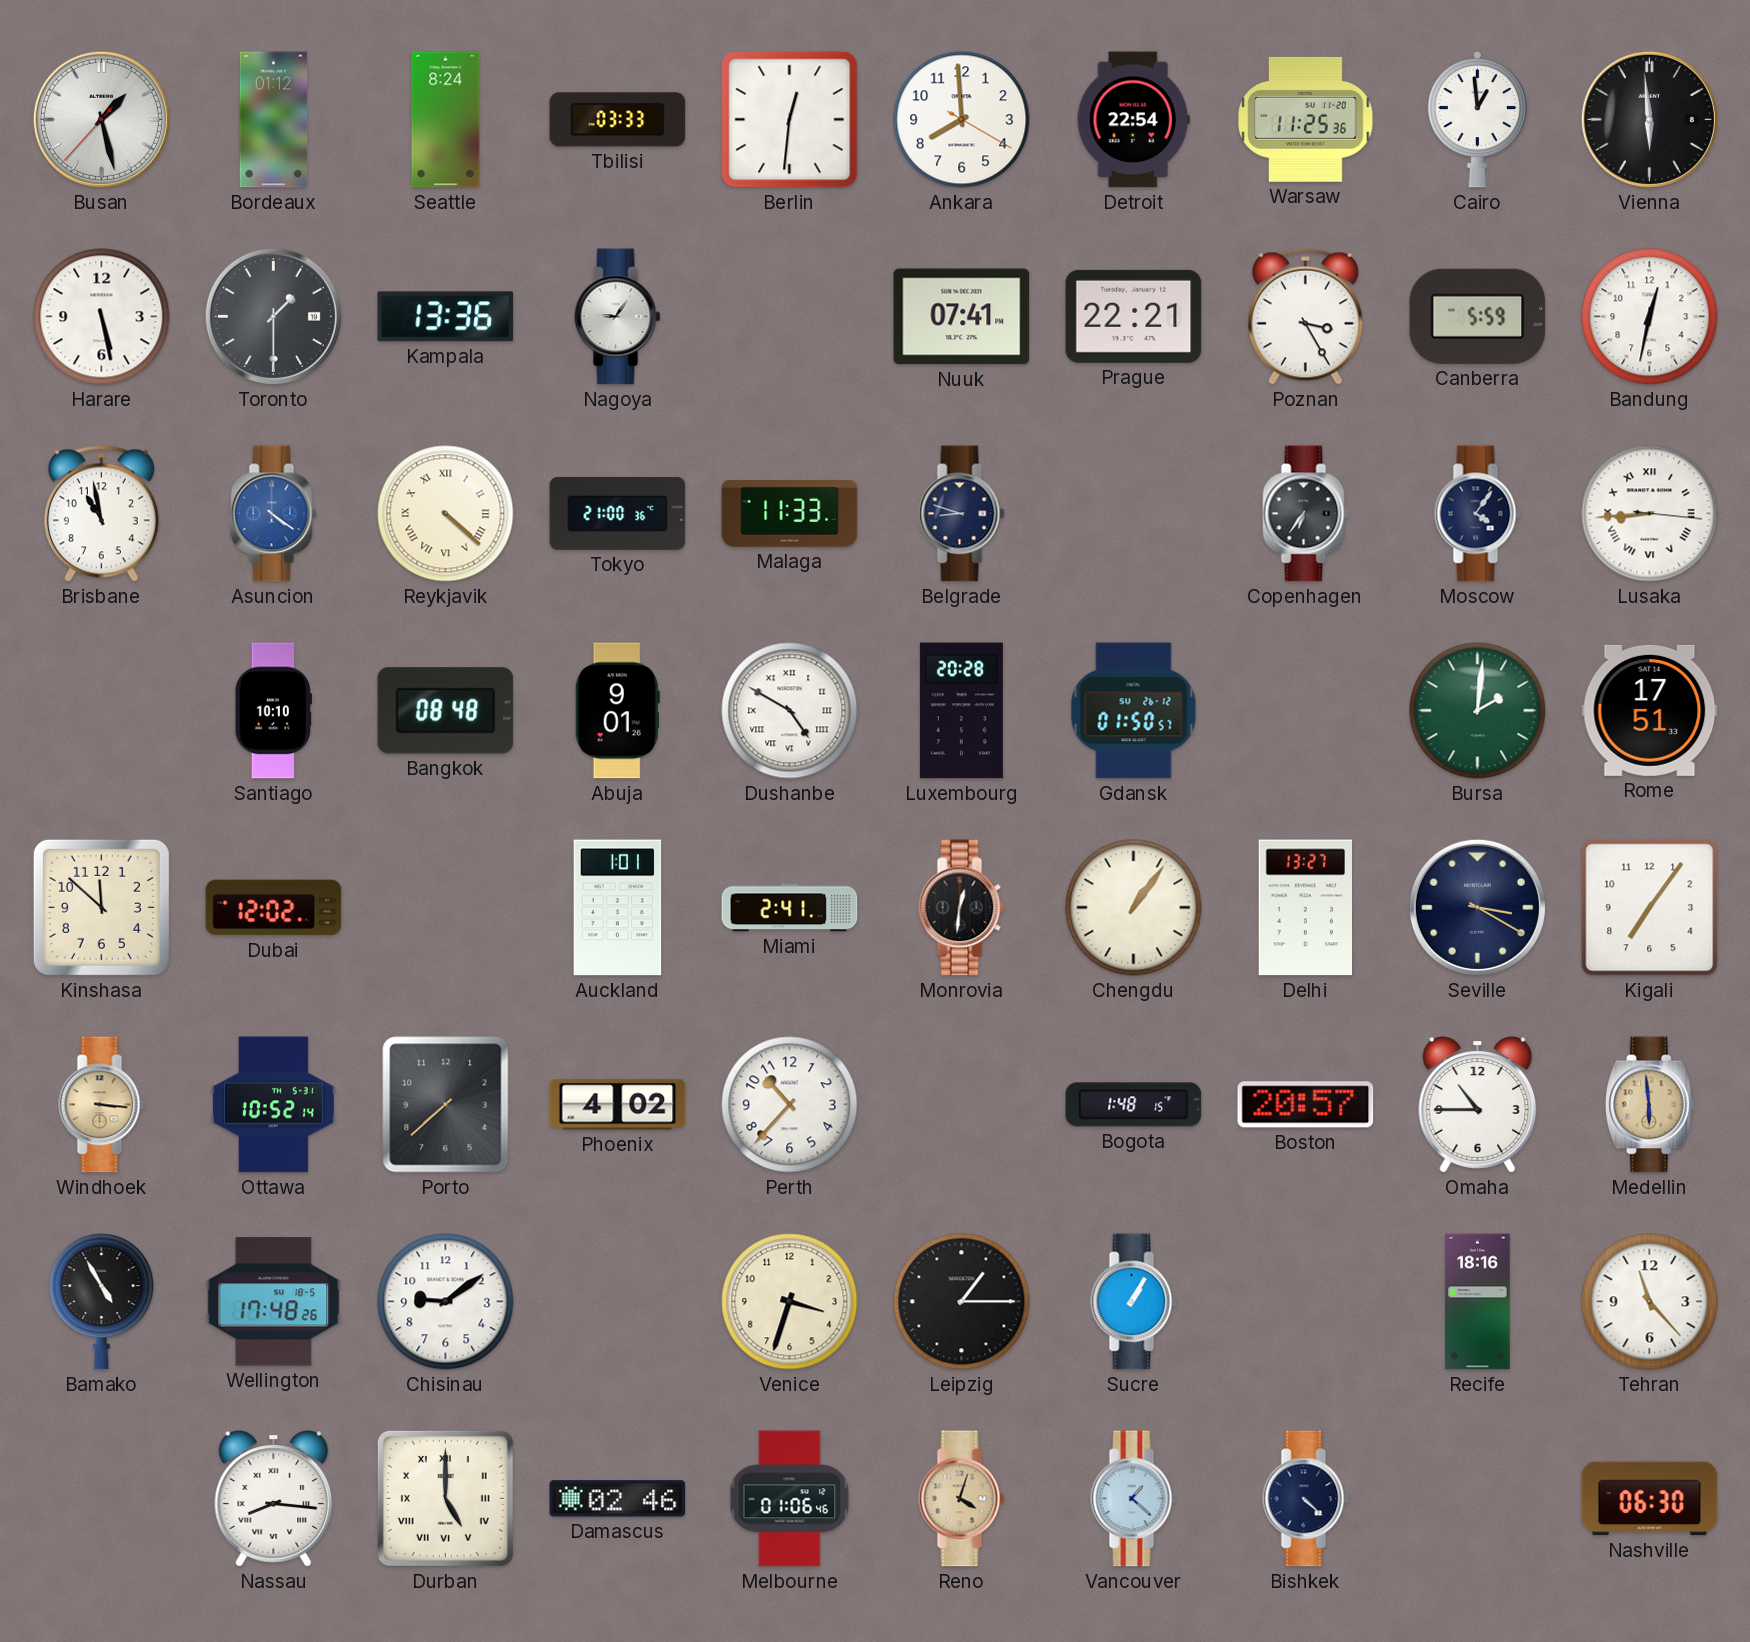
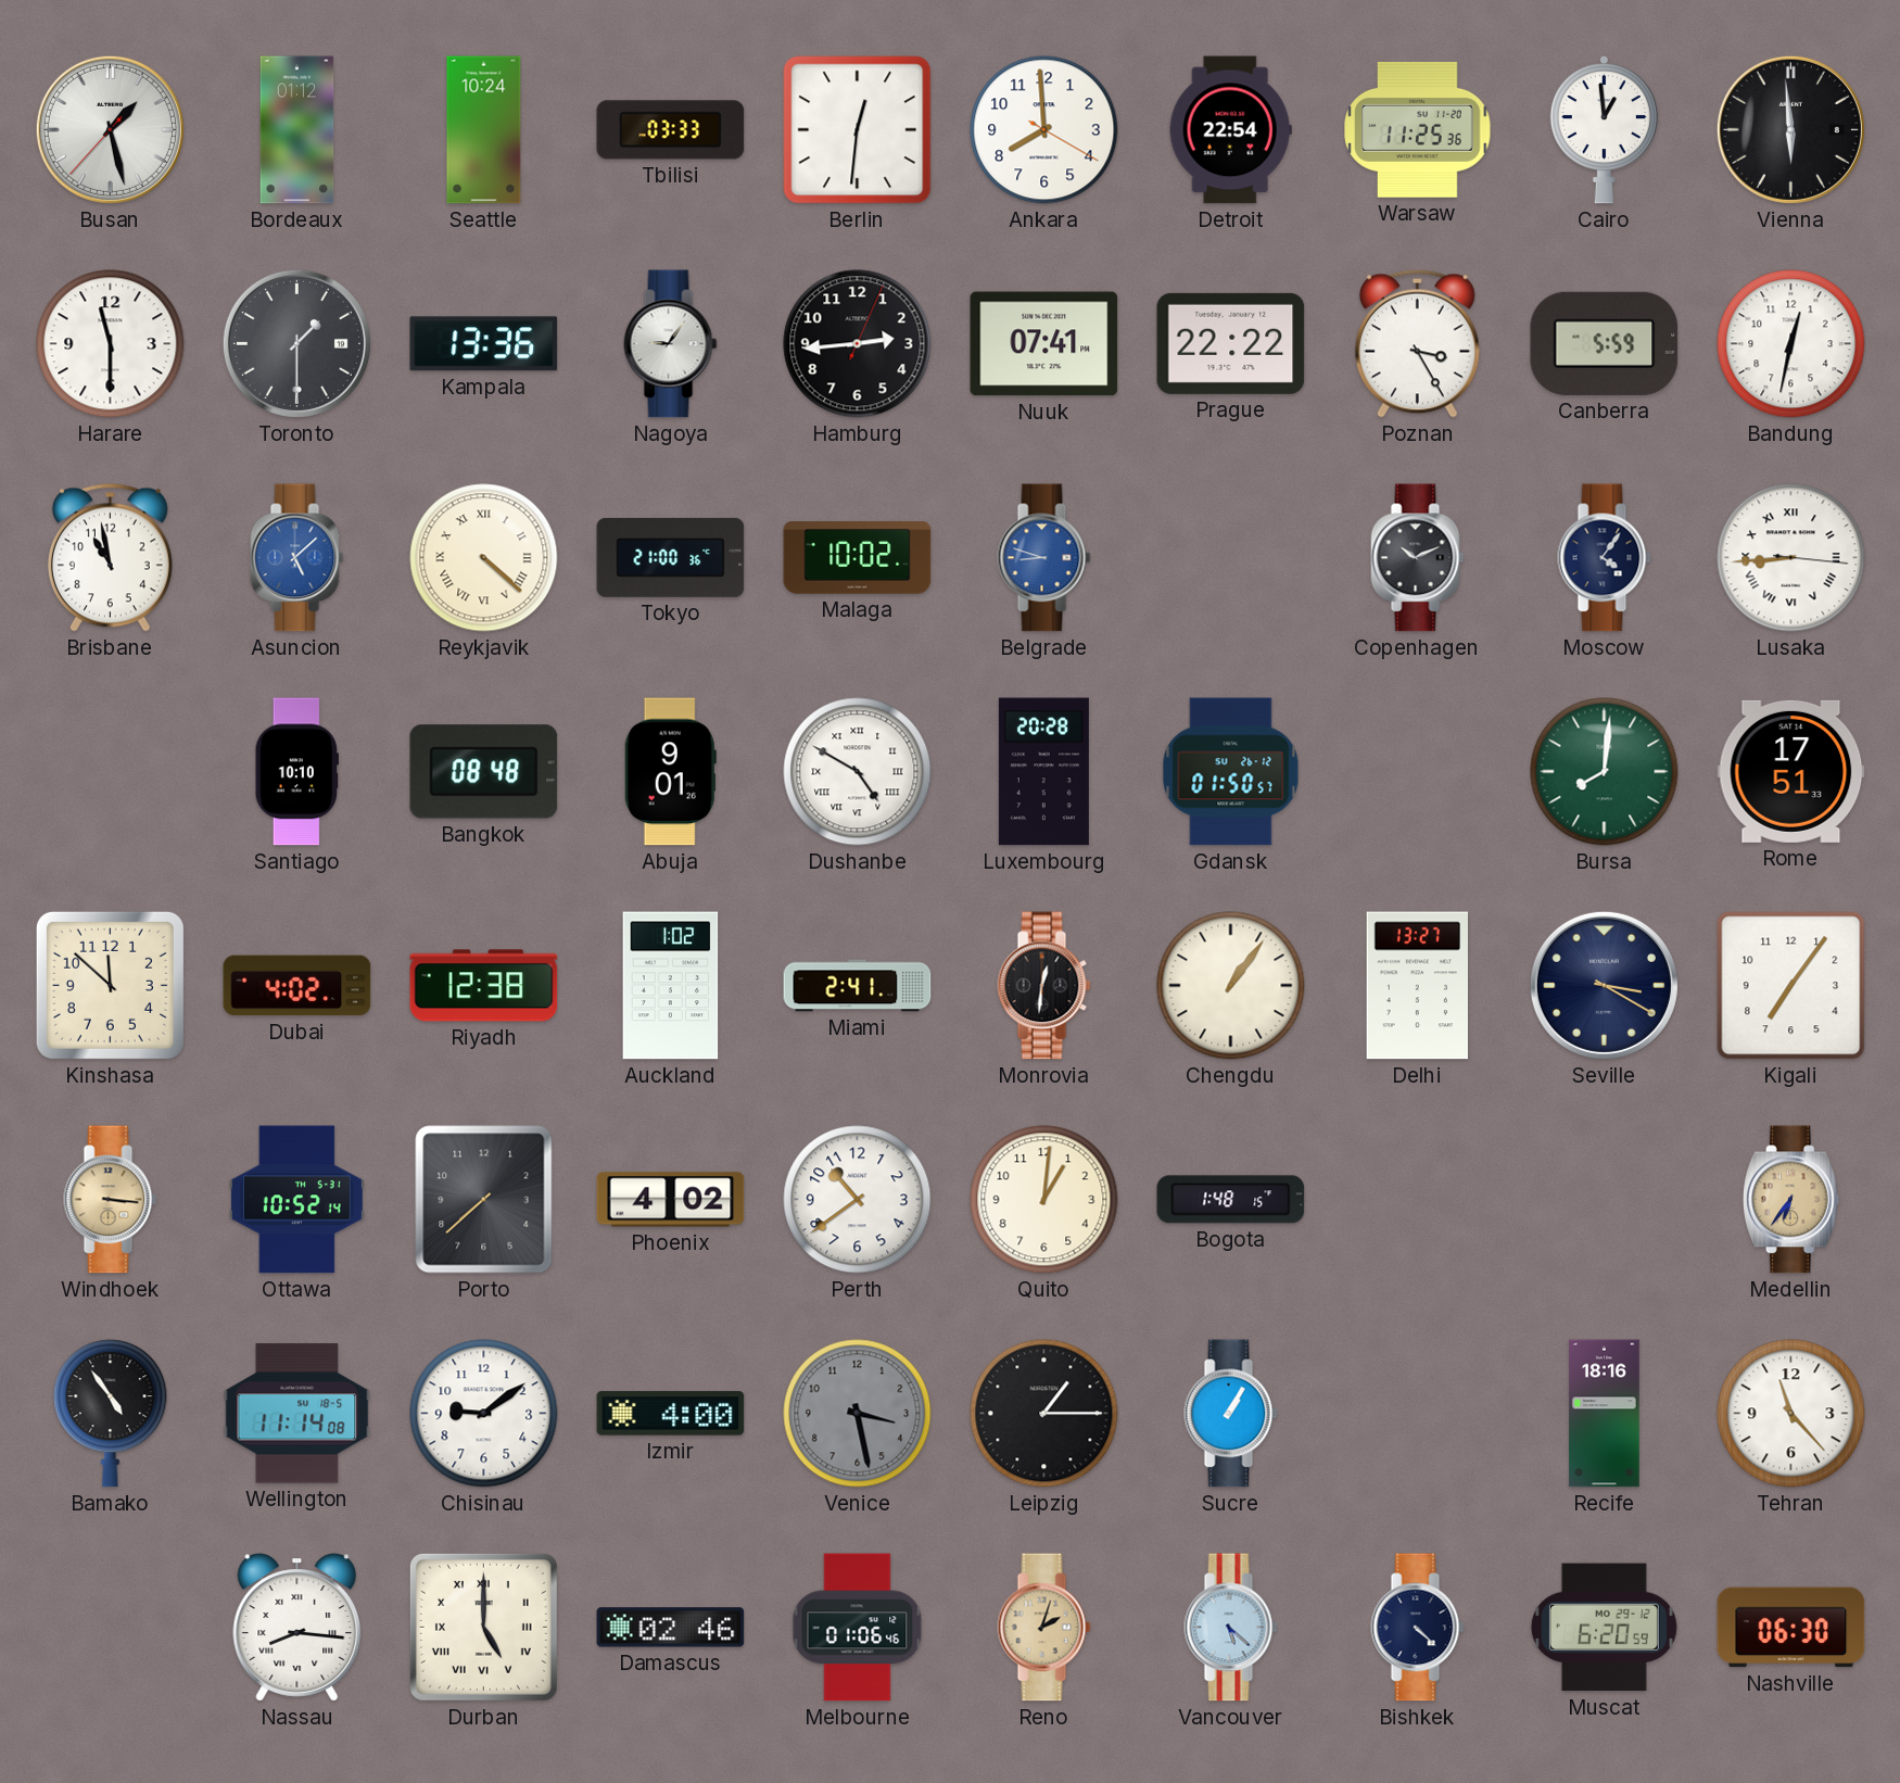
Seattle: 8:24 -> 10:24 (484, 130)
Harare: 5:28 -> 11:30 (111, 344)
Hamburg: none -> 2:44 (858, 344)
Prague: 22:21 -> 22:22 (1231, 343)
Asuncion: 4:21 -> 5:08 (297, 558)
Malaga: 11:33 -> 10:02 (858, 558)
Belgrade dial: navy -> blue (1044, 558)
Copenhagen: 6:36 -> 10:11 (1418, 558)
Bursa: 2:01 -> 8:01 (1605, 772)
Dubai: 12:02 -> 4:02 (297, 986)
Riyadh: none -> 12:38 (484, 986)
Auckland: 1:01 -> 1:02 (671, 986)
Perth: 10:37 -> 10:39 (858, 1200)
Quito: none -> 1:01 (1044, 1200)
Boston: 20:57 -> none (1306, 1105)
Omaha: 10:45 -> none (1478, 1105)
Medellin: 5:59 -> 6:36 (1790, 1200)
Bamako: 4:55 -> 4:54 (111, 1414)
Wellington: 17:48 -> 11:14 (297, 1414)
Izmir: none -> 4:00 (671, 1414)
Venice: 3:33 -> 3:28 (858, 1414)
Venice dial: cream -> grey (858, 1414)
Reno: 4:03 -> 2:03 (1044, 1628)
Vancouver: 1:22 -> 5:22 (1231, 1628)
Muscat: none -> 6:20 (1604, 1628)
